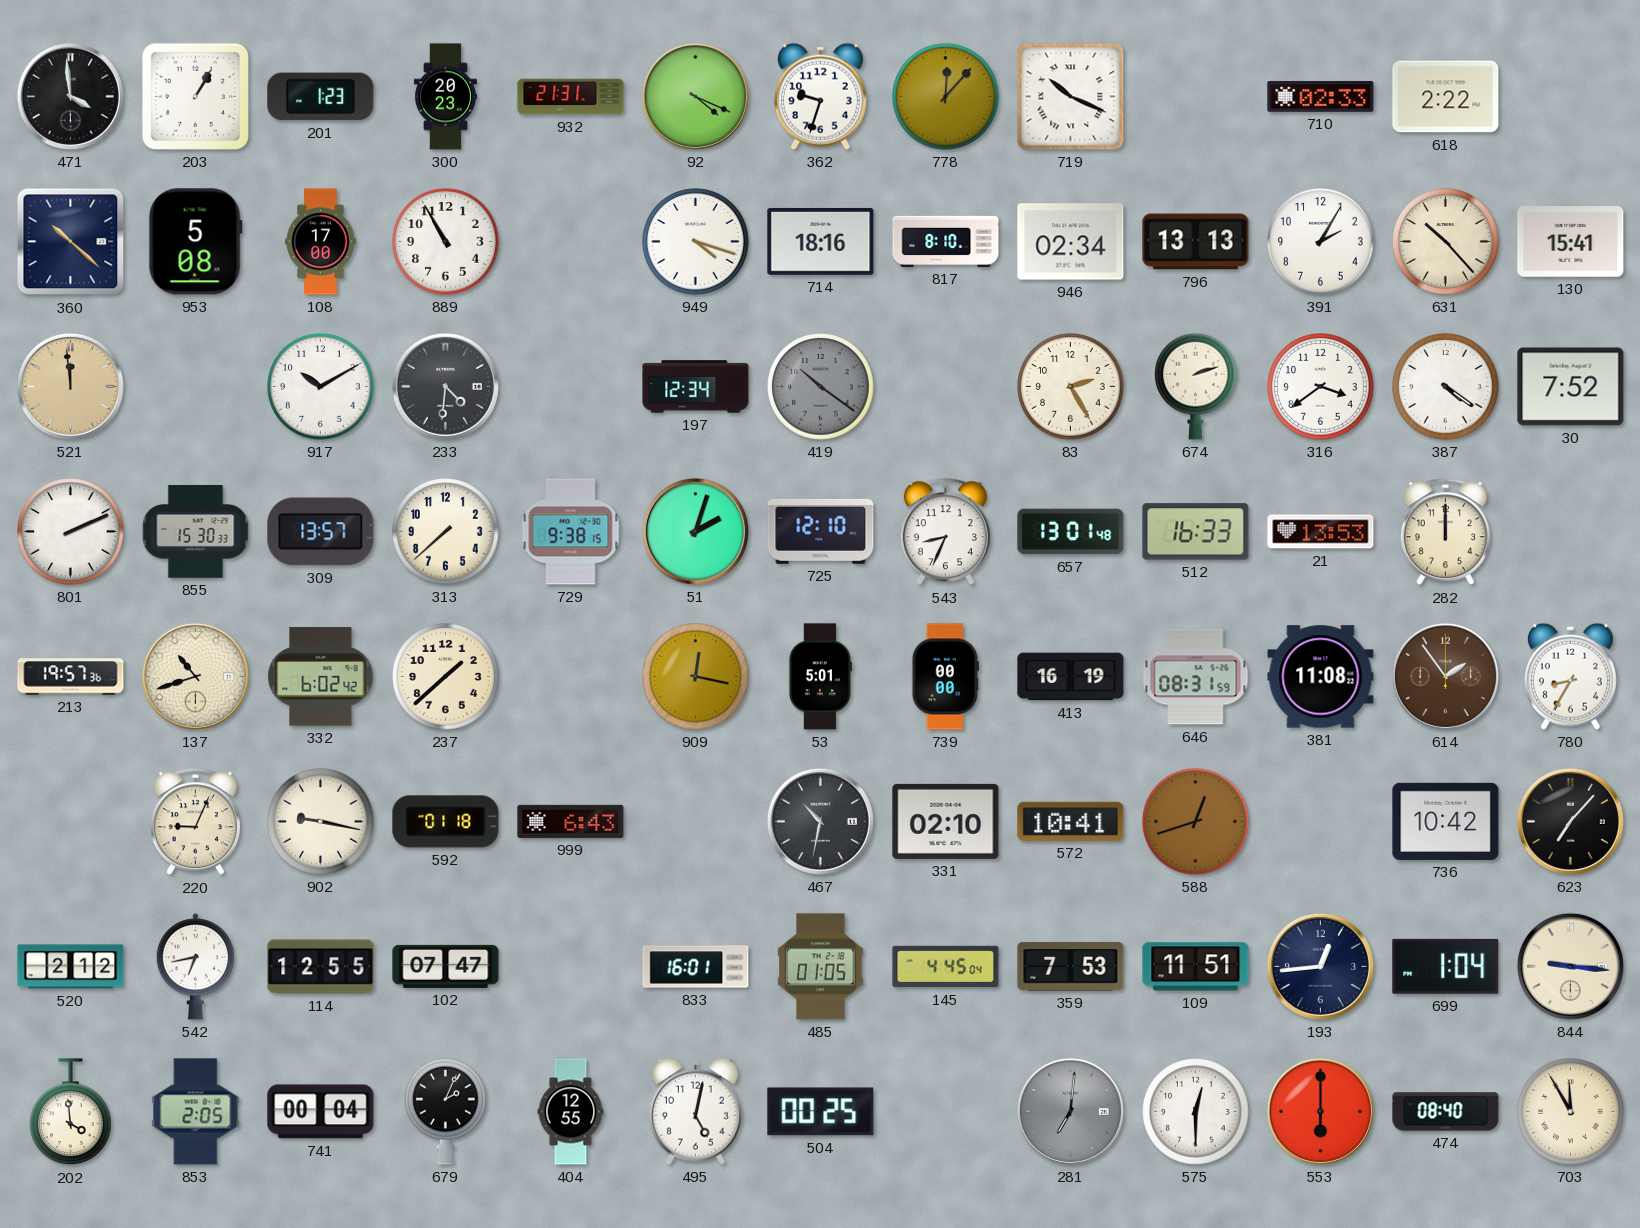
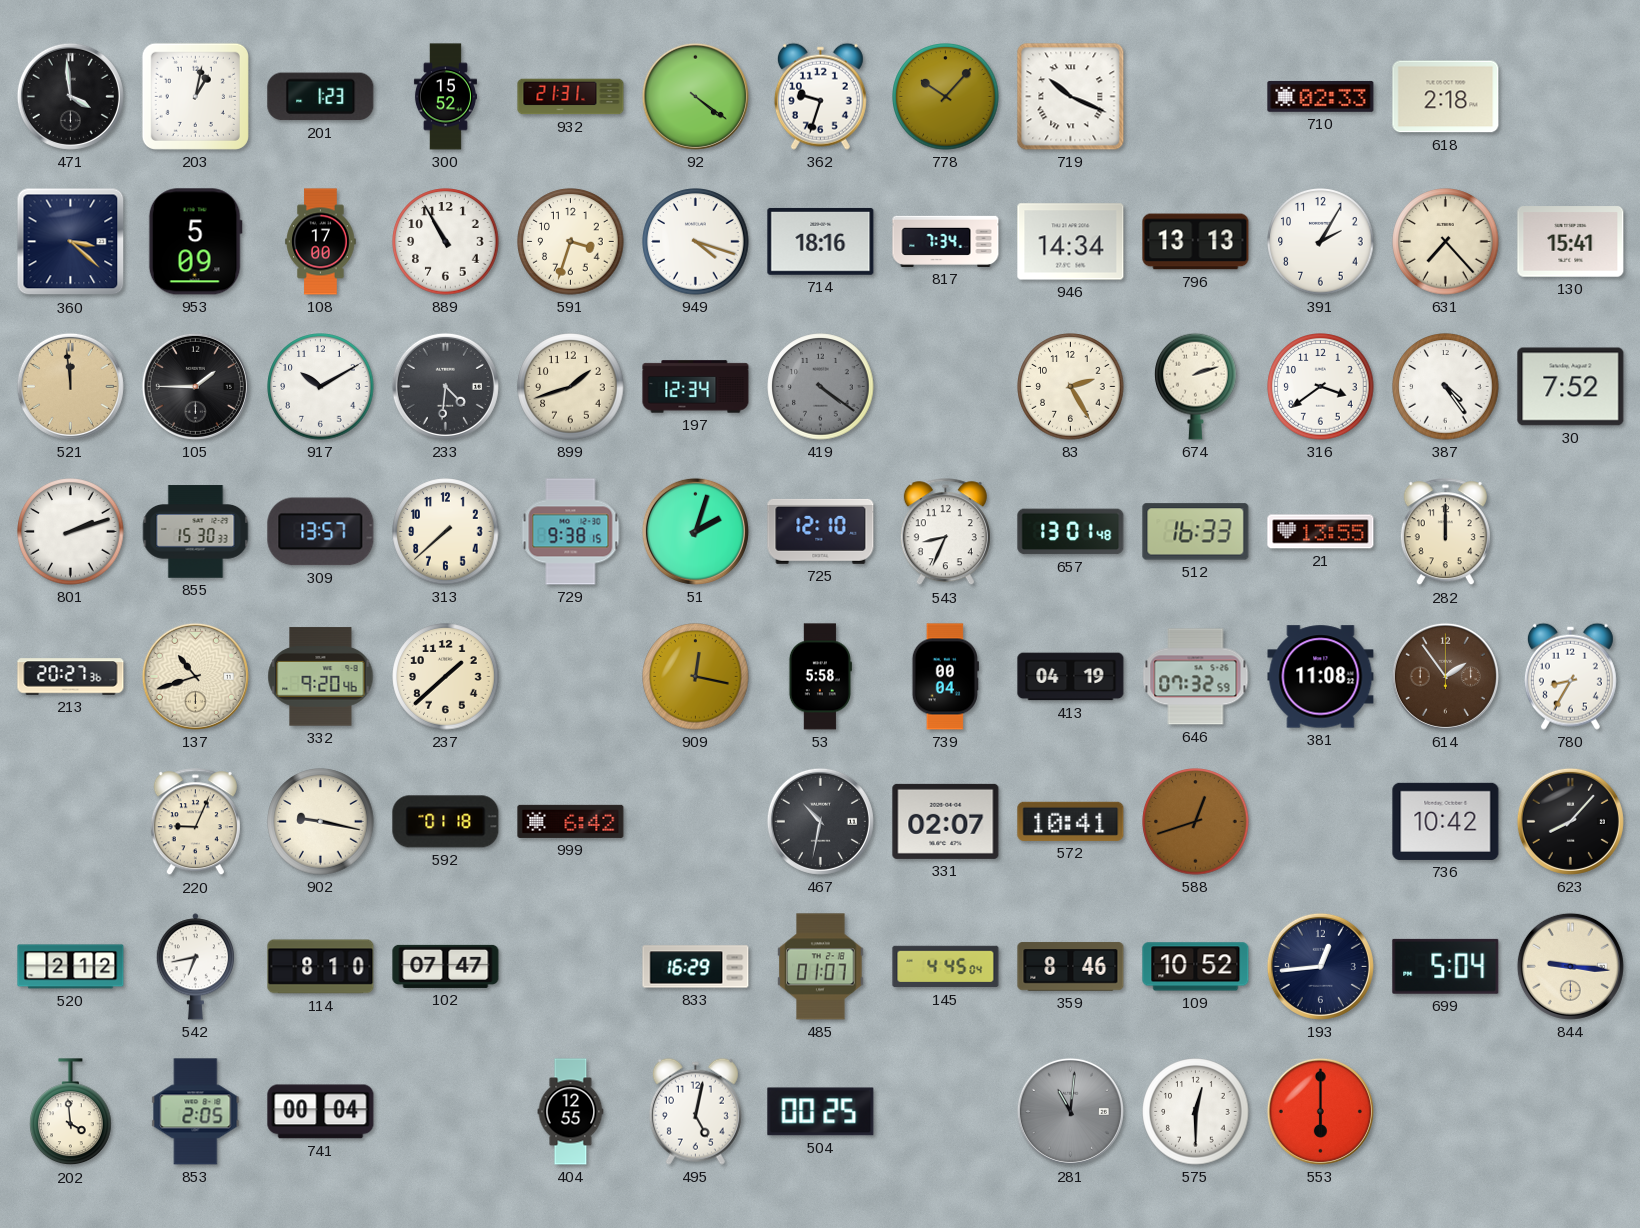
203: 1:05 -> 1:02 (195, 96)
300: 20:23 -> 15:52 (445, 97)
92: 4:19 -> 4:21 (695, 96)
778: 12:07 -> 10:07 (946, 97)
618: 2:22 -> 2:18 (1446, 97)
360: 10:22 -> 3:22 (71, 242)
953: 5:08 -> 5:09 (195, 242)
591: none -> 3:33 (571, 242)
817: 8:10 -> 7:34 (946, 241)
946: 02:34 -> 14:34 (1071, 242)
631: 10:23 -> 7:23 (1446, 242)
105: none -> 1:45 (195, 386)
899: none -> 1:42 (571, 387)
419: 10:21 -> 4:21 (821, 387)
387: 4:21 -> 4:24 (1446, 387)
801: 2:11 -> 2:12 (71, 532)
21: 13:53 -> 13:55 (1321, 532)
213: 19:57 -> 20:27 (71, 677)
332: 6:02 -> 9:20 (321, 677)
53: 5:01 -> 5:58 (820, 677)
739: 00:00 -> 00:04 (945, 677)
413: 16:19 -> 04:19 (1071, 677)
646: 08:31 -> 07:32 (1196, 677)
999: 6:43 -> 6:42 (571, 821)
331: 02:10 -> 02:07 (946, 821)
623: 7:07 -> 8:07 (1570, 821)
114: 12:55 -> 8:10 (321, 967)
833: 16:01 -> 16:29 (696, 967)
485: 01:05 -> 01:07 (821, 967)
359: 7:53 -> 8:46 (1071, 967)
109: 11:51 -> 10:52 (1196, 967)
699: 1:04 -> 5:04 (1446, 966)
679: 2:04 -> none (446, 1111)
281: 7:01 -> 11:01 (1070, 1111)
474: 08:40 -> none (1446, 1112)
703: 11:55 -> none (1571, 1112)
